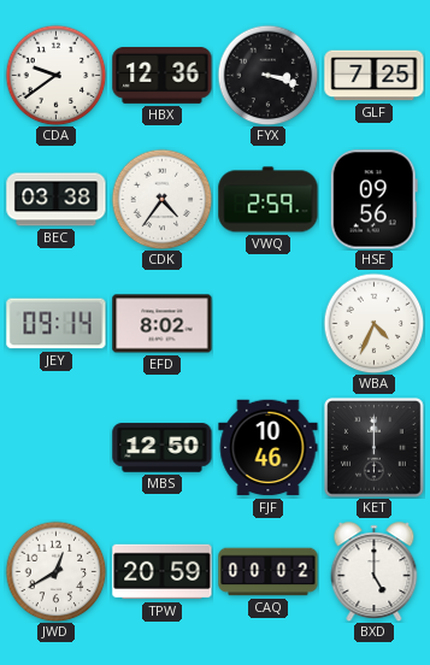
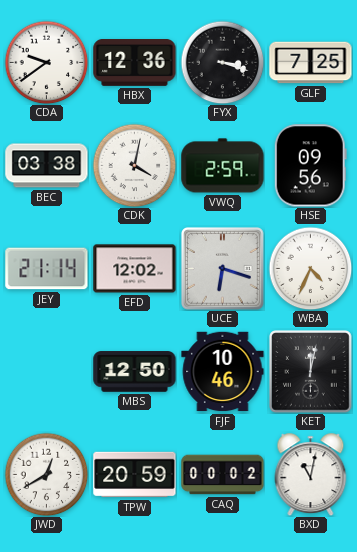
CDK: 4:36 -> 4:02 (134, 165)
JEY: 09:14 -> 21:14 (47, 269)
EFD: 8:02 -> 12:02 (135, 269)
UCE: none -> 6:18 (223, 269)
KET: 12:00 -> 12:02 (311, 372)
BXD: 5:00 -> 11:02 (311, 475)
